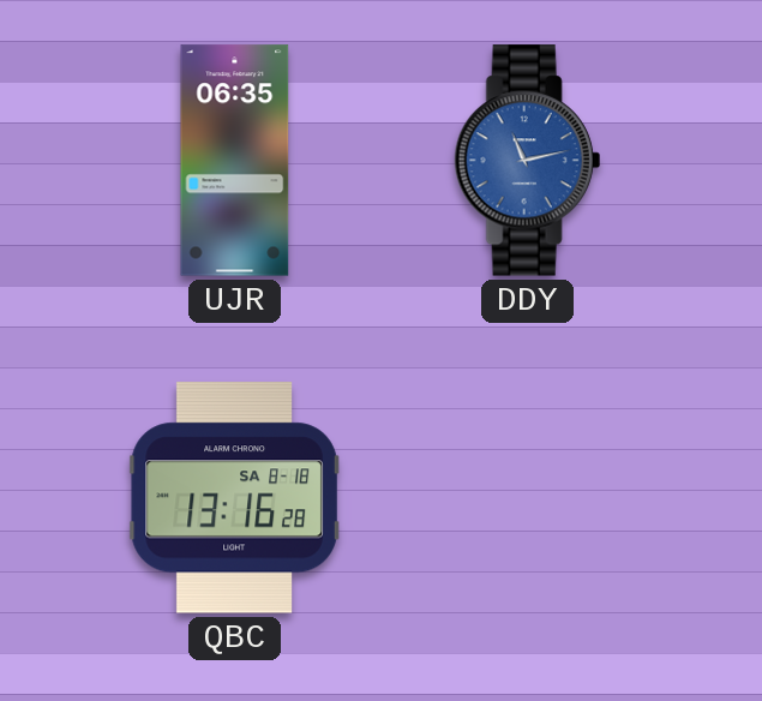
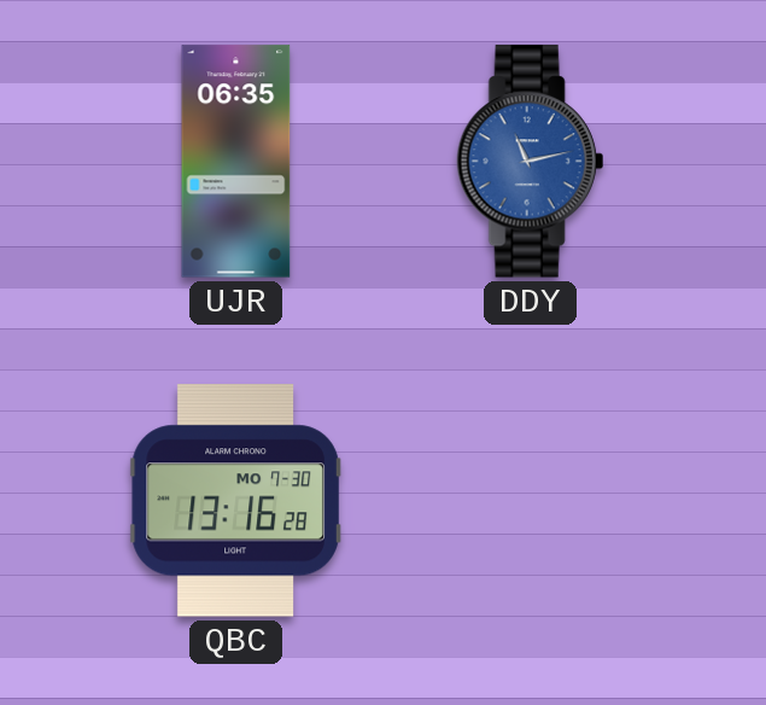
QBC date: SA 8-18 -> MO 7-30 (235, 501)
